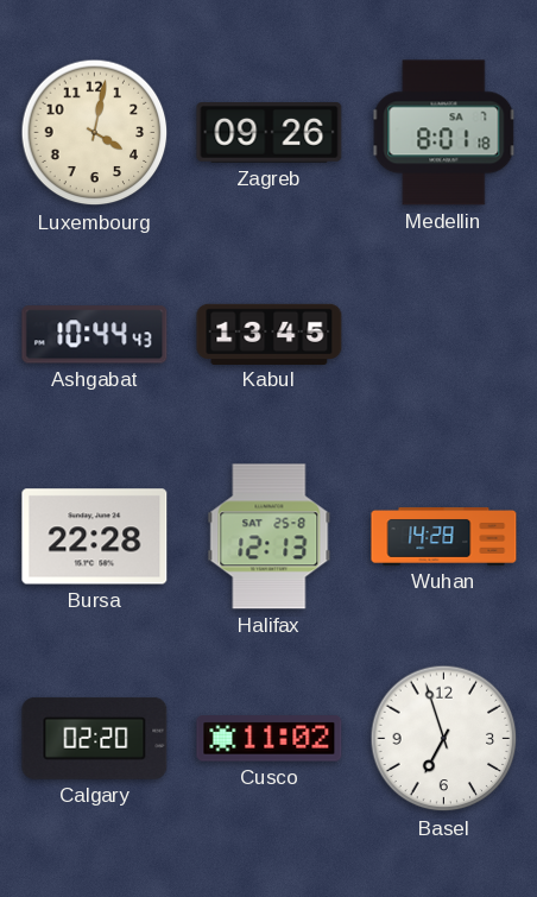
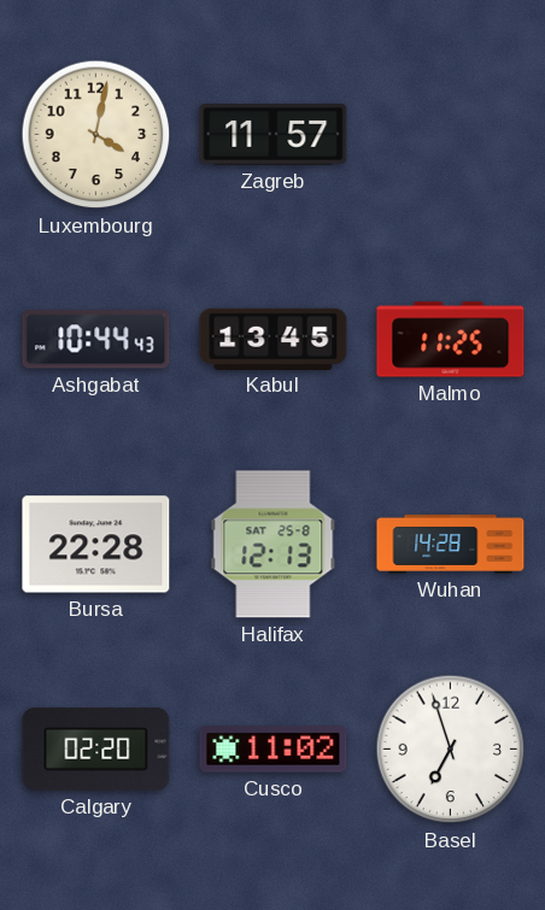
Zagreb: 09:26 -> 11:57 (274, 135)
Medellin: 8:01 -> none (444, 133)
Malmo: none -> 11:25 (451, 340)
